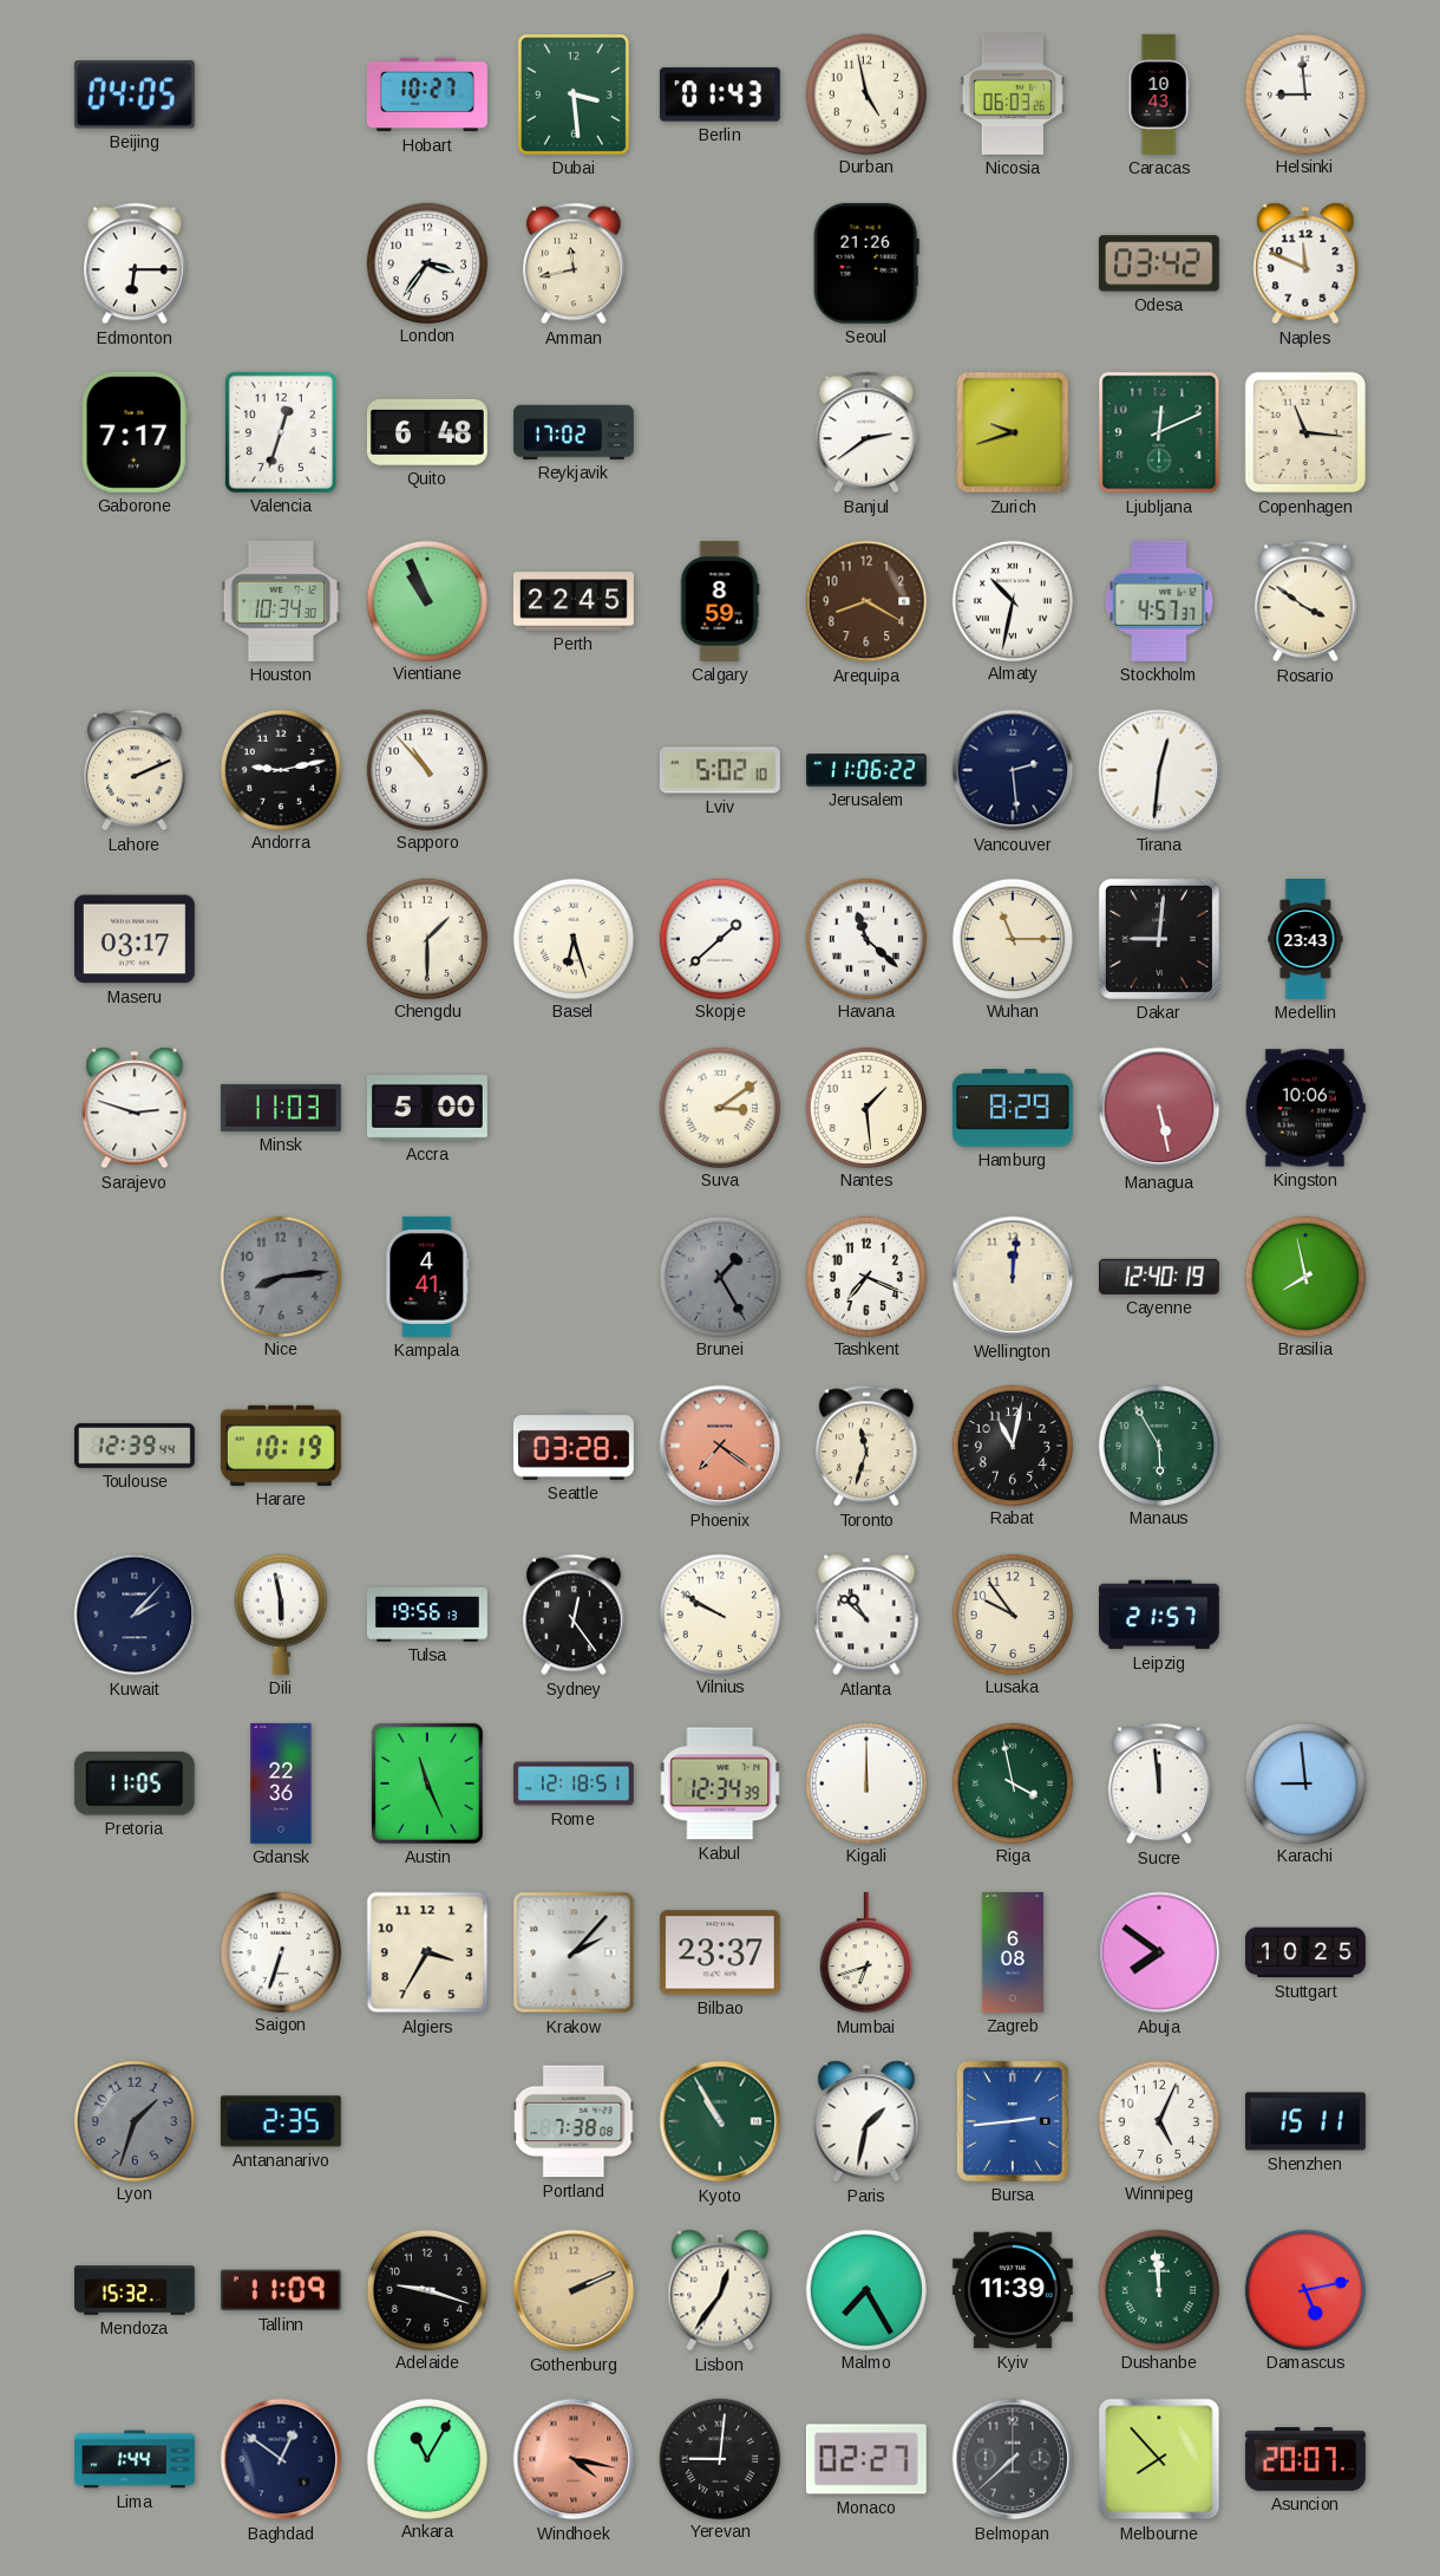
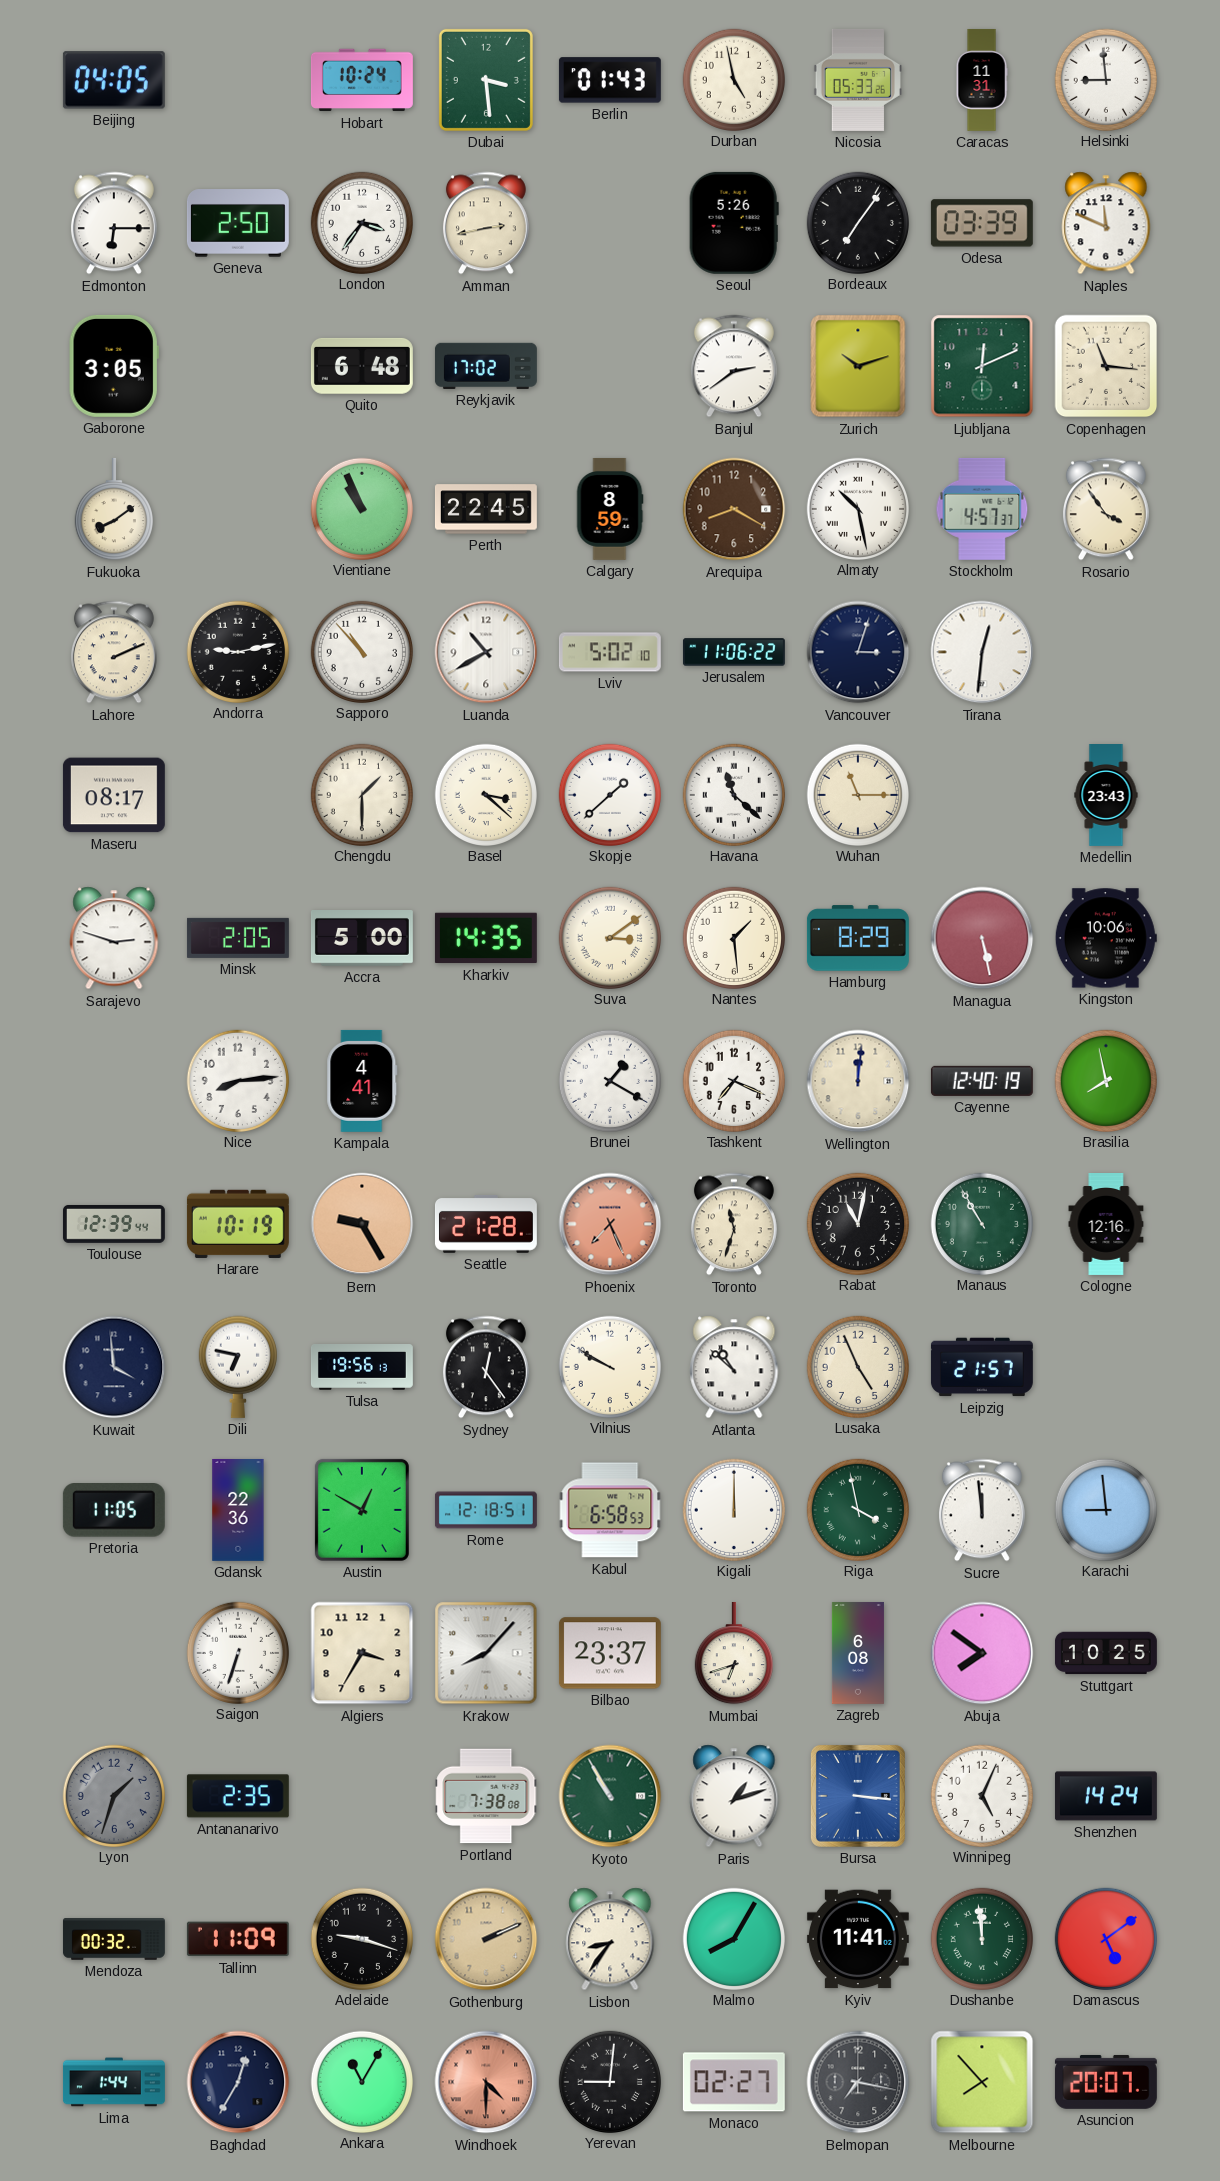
Hobart: 10:27 -> 10:24 (362, 80)
Nicosia: 06:03 -> 05:33 (858, 80)
Caracas: 10:43 -> 11:31 (982, 80)
Geneva: none -> 2:50 (238, 223)
Amman: 11:43 -> 2:43 (486, 223)
Seoul: 21:26 -> 5:26 (734, 223)
Bordeaux: none -> 7:06 (857, 222)
Odesa: 03:42 -> 03:39 (982, 223)
Gaborone: 7:17 -> 3:05 (114, 366)
Valencia: 12:33 -> none (281, 432)
Zurich: 9:42 -> 10:12 (858, 366)
Fukuoka: none -> 8:09 (114, 509)
Houston: 10:34 -> none (281, 601)
Almaty: 10:32 -> 10:28 (857, 508)
Rosario: 3:51 -> 3:54 (1106, 509)
Luanda: none -> 10:40 (486, 652)
Vancouver: 2:29 -> 3:03 (858, 652)
Maseru: 03:17 -> 08:17 (114, 795)
Basel: 6:27 -> 3:22 (485, 794)
Dakar: 9:01 -> none (1159, 939)
Minsk: 11:03 -> 2:05 (238, 938)
Kharkiv: none -> 14:35 (486, 938)
Nice dial: grey -> white (237, 1080)
Brunei: 1:25 -> 1:20 (609, 1080)
Brunei dial: grey -> white (609, 1080)
Bern: none -> 9:25 (362, 1224)
Seattle: 03:28 -> 21:28 (486, 1224)
Phoenix: 7:21 -> 7:26 (610, 1224)
Manaus: 5:55 -> 10:55 (981, 1223)
Cologne: none -> 12:16 (1106, 1225)
Kuwait: 2:07 -> 3:59 (114, 1367)
Dili: 5:58 -> 6:47 (238, 1367)
Lusaka: 9:54 -> 4:56 (857, 1366)
Austin: 11:26 -> 12:50 (362, 1510)
Kabul: 12:34 -> 6:58 (610, 1510)
Krakow: 2:07 -> 8:07 (486, 1653)
Paris: 1:32 -> 1:12 (734, 1796)
Bursa: 2:44 -> 3:16 (858, 1796)
Shenzhen: 15:11 -> 14:24 (1106, 1796)
Mendoza: 15:32 -> 00:32 (114, 1939)
Lisbon: 12:36 -> 8:36 (610, 1939)
Malmo: 7:25 -> 8:05 (733, 1938)
Kyiv: 11:39 -> 11:41 (858, 1939)
Damascus: 5:13 -> 5:09 (1105, 1938)
Baghdad: 12:51 -> 12:35 (238, 2082)
Windhoek: 4:17 -> 4:30 (486, 2082)
Belmopan: 7:38 -> 7:17 (858, 2082)
